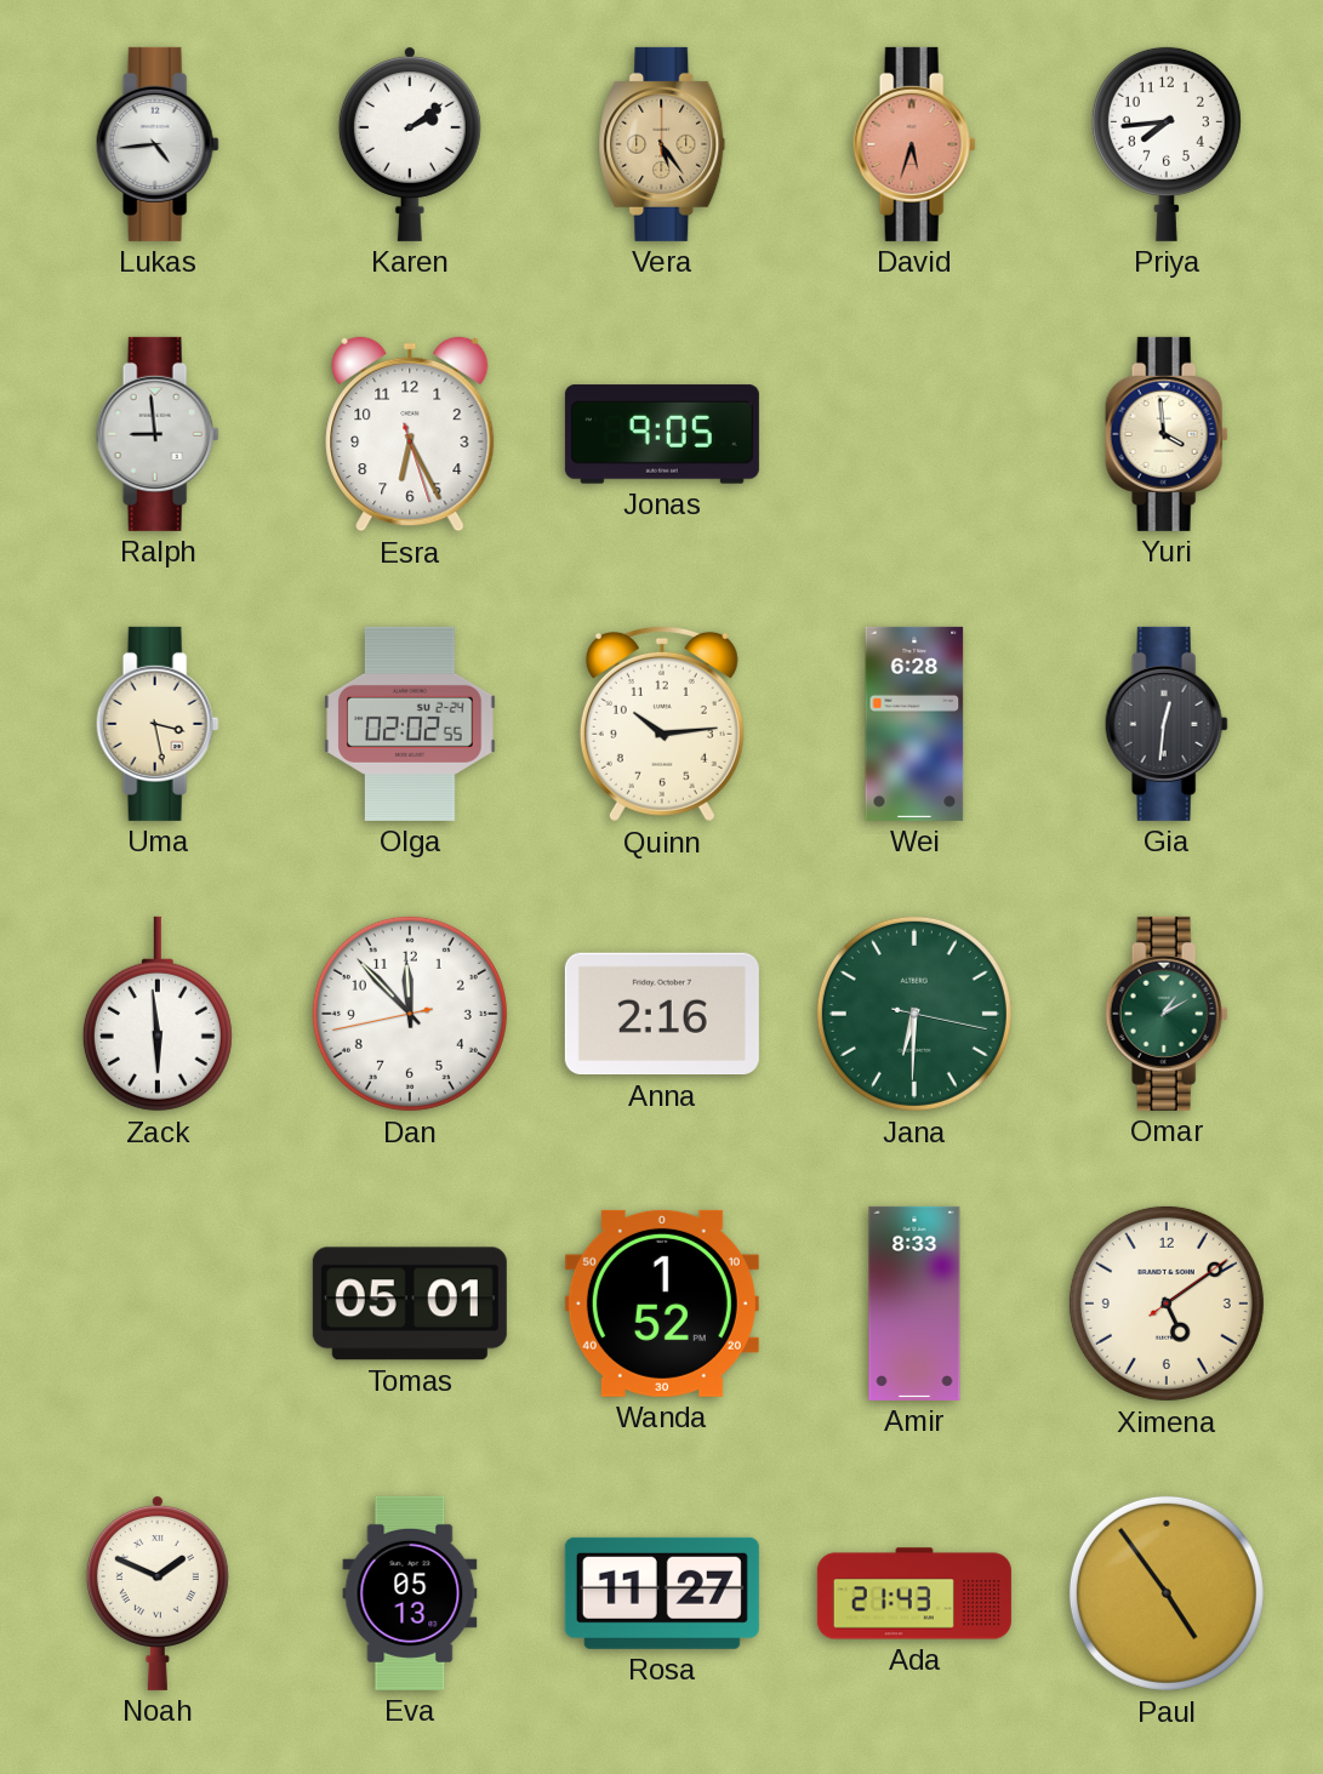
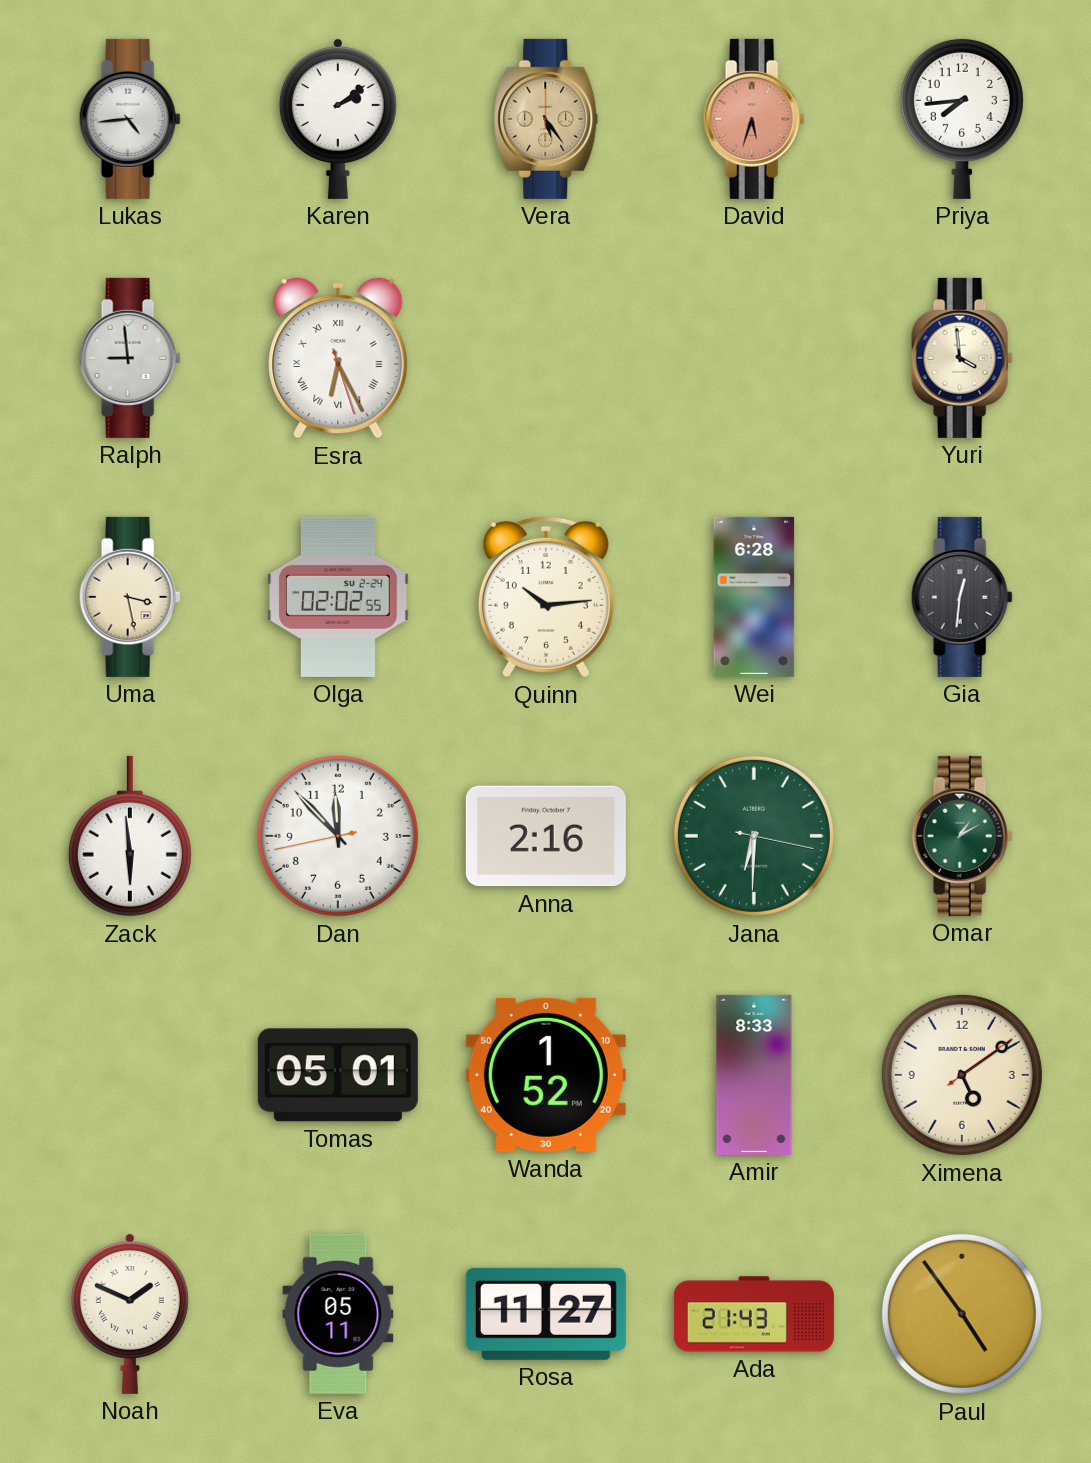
Esra numerals: Arabic -> Roman (338, 358)
Jonas: 9:05 -> none (662, 434)
Eva: 05:13 -> 05:11 (338, 1314)
